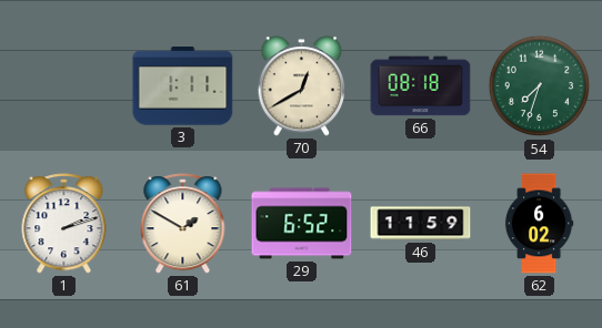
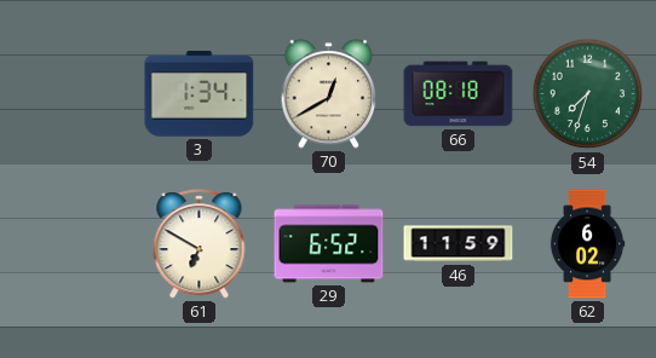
3: 1:11 -> 1:34 (200, 94)
1: 2:12 -> none (64, 224)
61: 1:50 -> 6:50 (200, 244)
